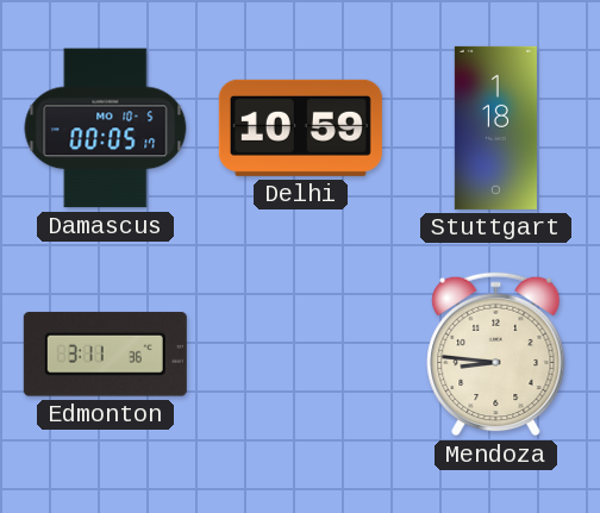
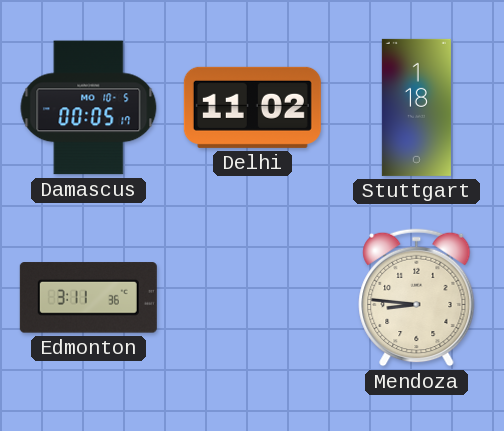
Delhi: 10:59 -> 11:02 (252, 107)
